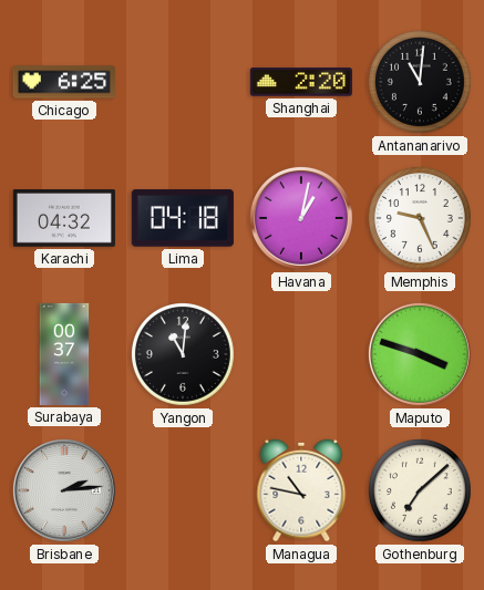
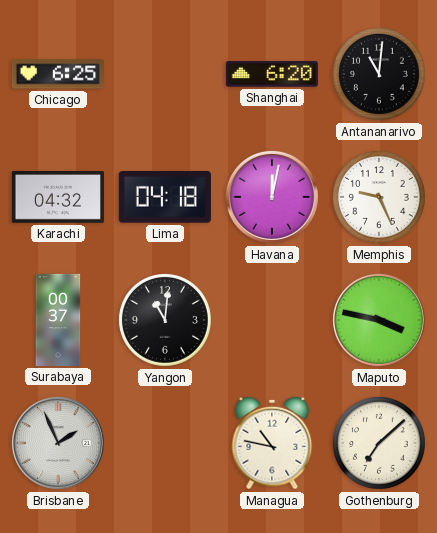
Shanghai: 2:20 -> 6:20 (272, 74)
Havana: 1:02 -> 12:02 (272, 197)
Maputo: 3:48 -> 3:47 (379, 320)
Brisbane: 2:14 -> 1:56 (58, 443)
